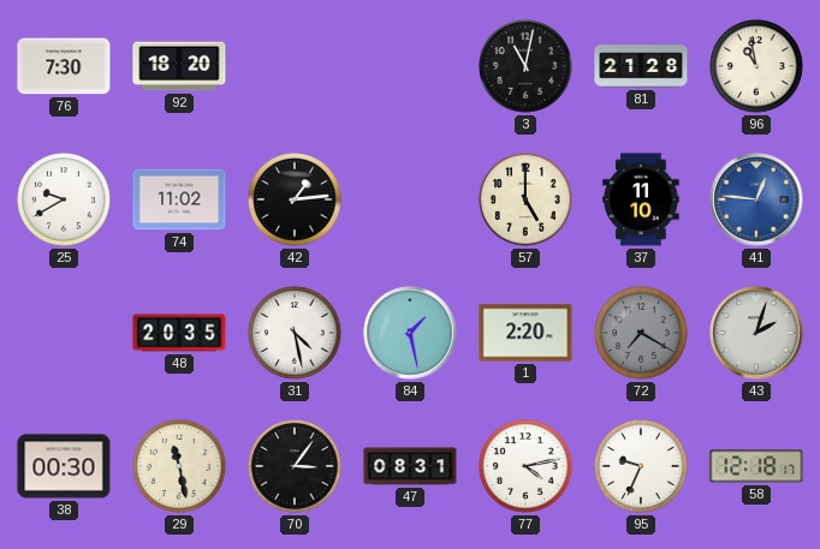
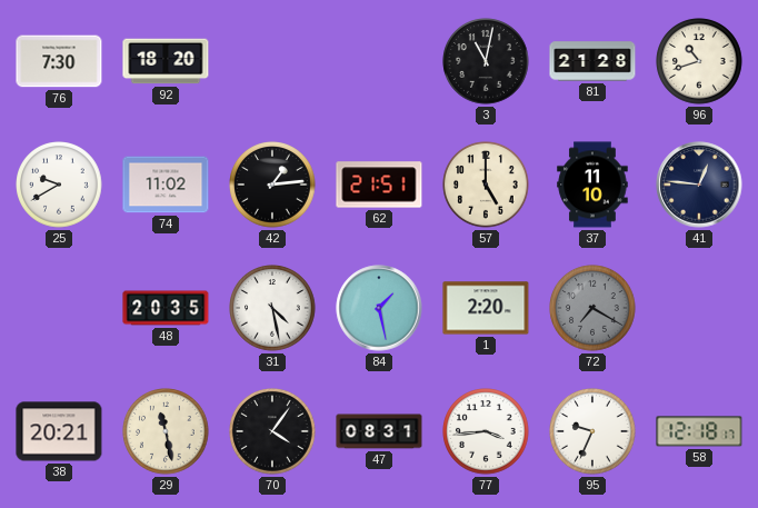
96: 10:58 -> 10:42 (699, 61)
62: none -> 21:51 (379, 185)
41 dial: blue -> navy (699, 185)
43: 2:03 -> none (756, 333)
38: 00:30 -> 20:21 (59, 431)
70: 3:06 -> 4:06 (272, 431)
77: 4:13 -> 3:44 (486, 431)
